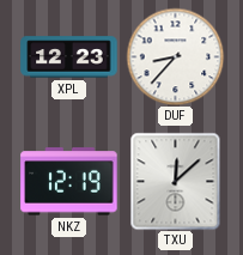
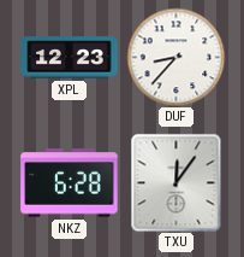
NKZ: 12:19 -> 6:28 (70, 183)
TXU: 12:08 -> 12:06 (177, 182)
